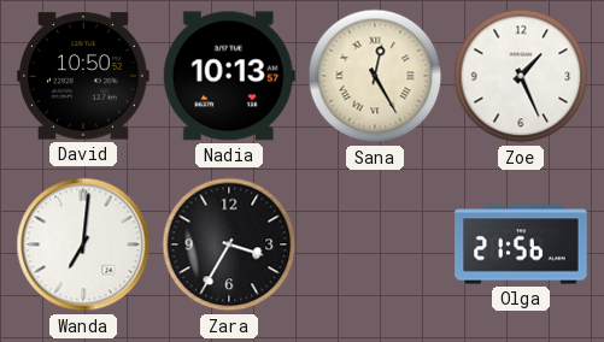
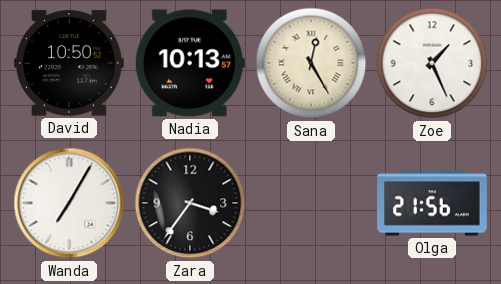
Wanda: 7:01 -> 7:05 (69, 203)
Zara: 3:35 -> 3:36 (190, 203)
